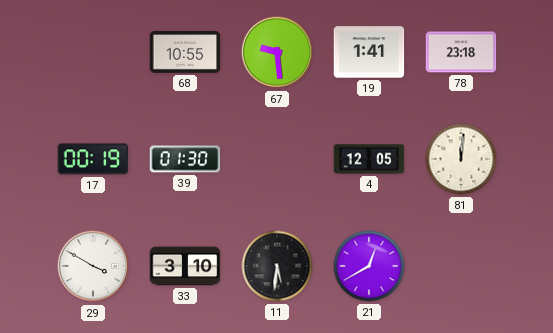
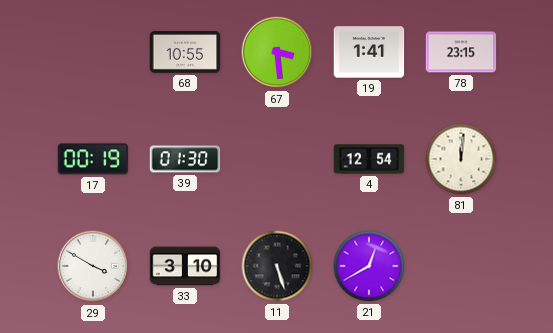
67: 9:29 -> 3:29 (277, 52)
78: 23:18 -> 23:15 (461, 52)
4: 12:05 -> 12:54 (369, 159)
11: 5:31 -> 5:27 (277, 266)
